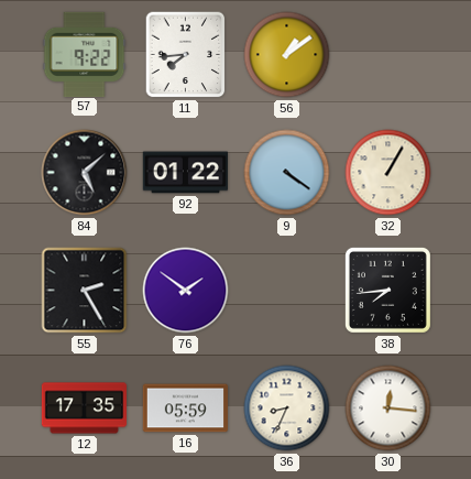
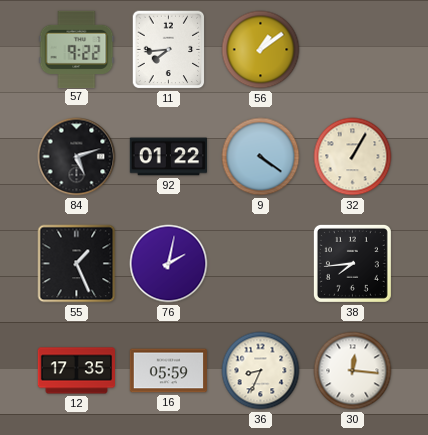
84: 5:08 -> 5:12 (77, 157)
55: 2:25 -> 1:26 (77, 264)
76: 1:51 -> 2:02 (169, 264)
